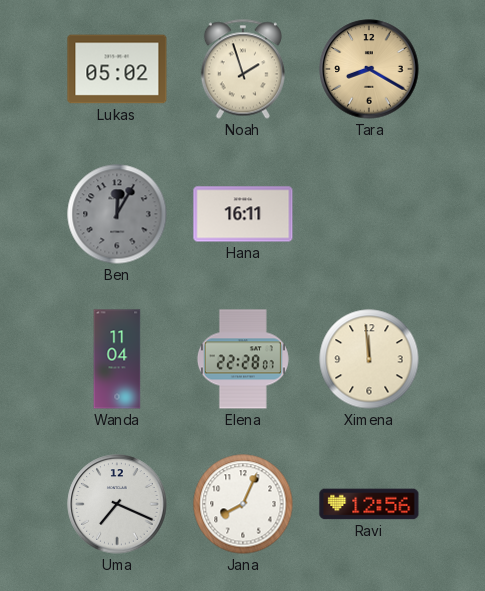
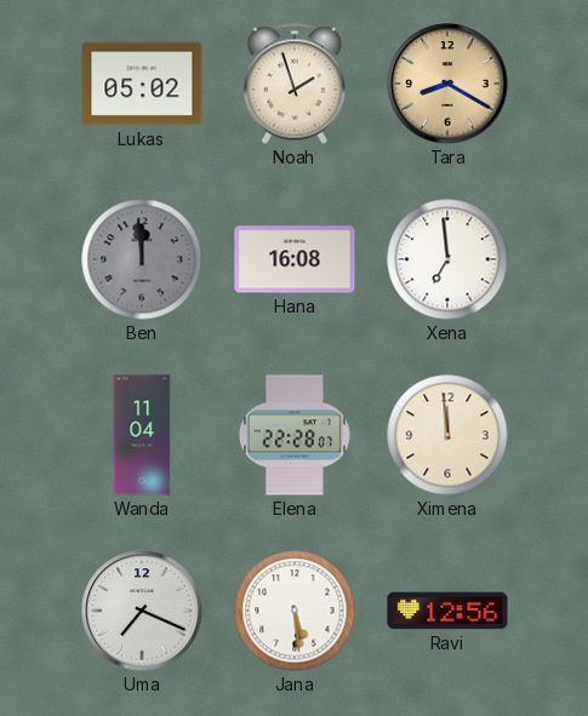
Ben: 12:05 -> 11:59 (142, 259)
Hana: 16:11 -> 16:08 (295, 259)
Xena: none -> 6:59 (447, 259)
Jana: 8:04 -> 5:29 (295, 611)
